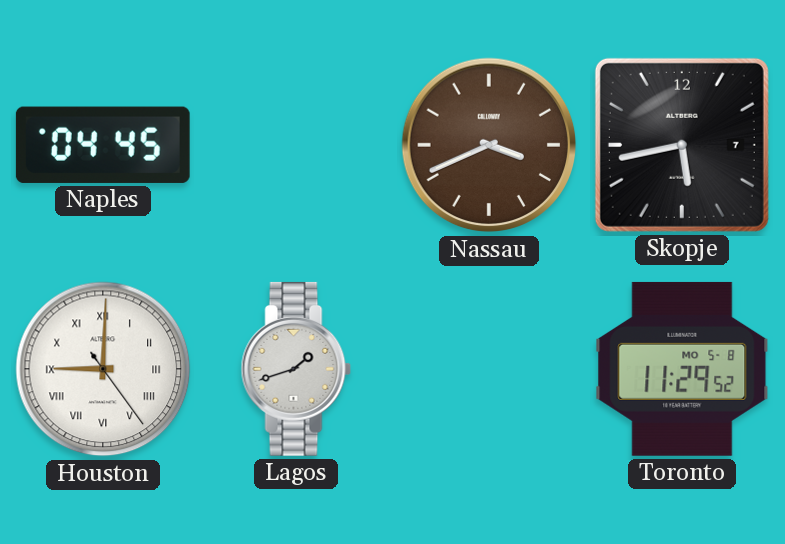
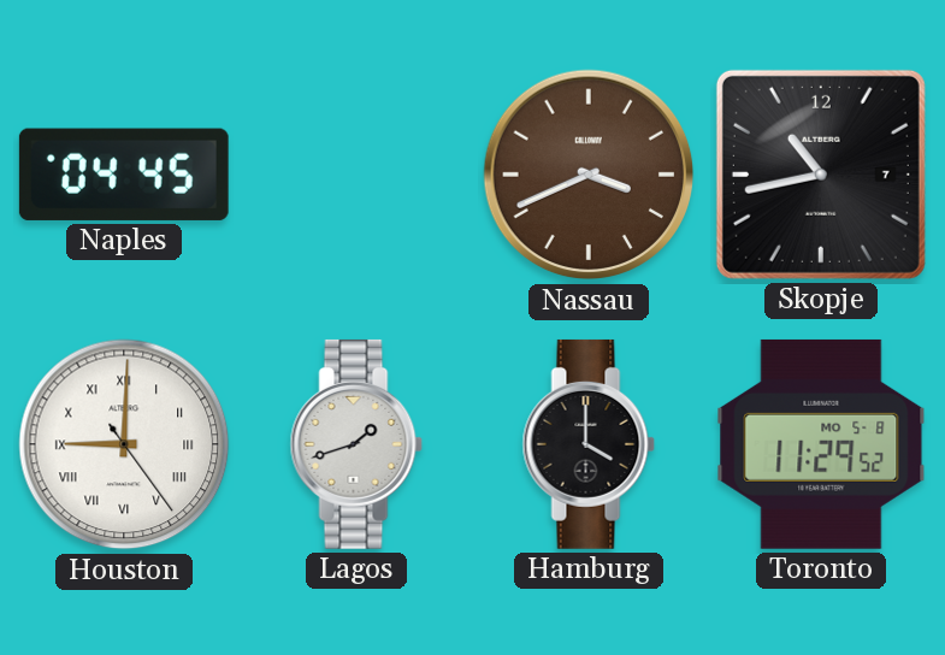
Skopje: 5:43 -> 10:43 (821, 175)
Hamburg: none -> 4:00 (589, 444)
